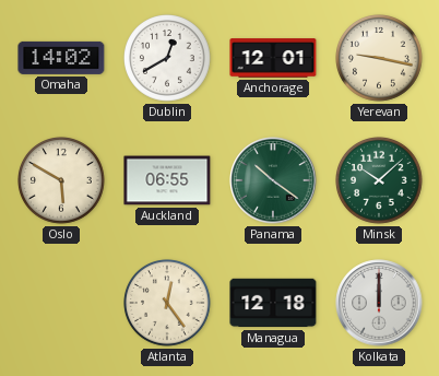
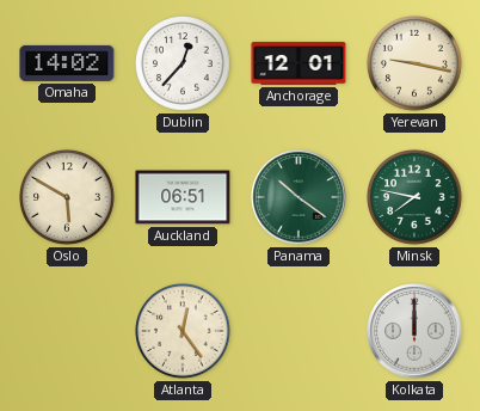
Dublin: 12:40 -> 12:37 (184, 65)
Auckland: 06:55 -> 06:51 (183, 197)
Minsk: 10:08 -> 7:47 (416, 198)
Managua: 12:18 -> none (273, 303)
